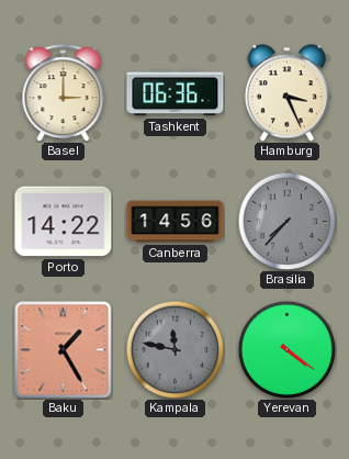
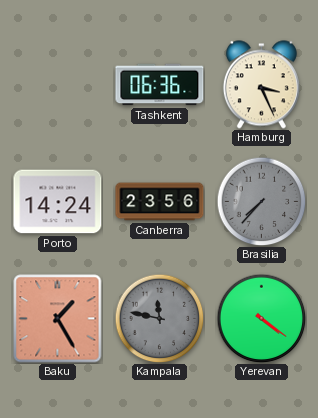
Basel: 3:00 -> none (64, 93)
Porto: 14:22 -> 14:24 (58, 202)
Canberra: 14:56 -> 23:56 (160, 202)
